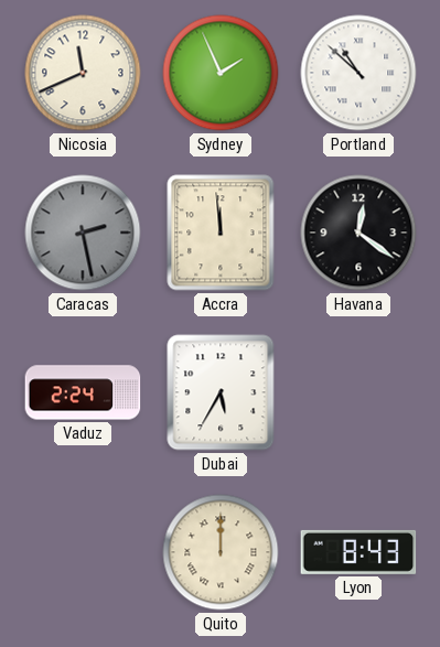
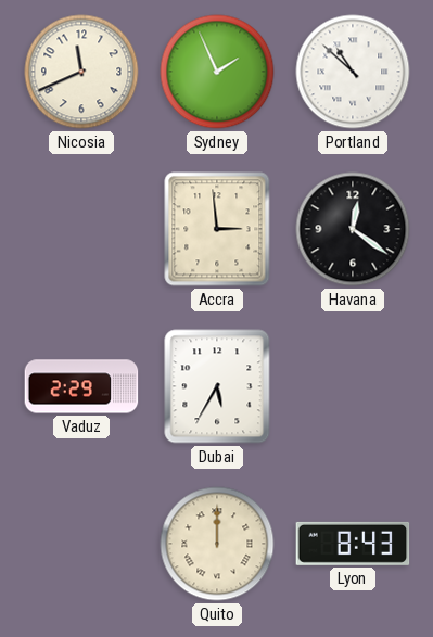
Caracas: 2:28 -> none (83, 233)
Accra: 11:59 -> 2:59 (217, 229)
Vaduz: 2:24 -> 2:29 (81, 386)
